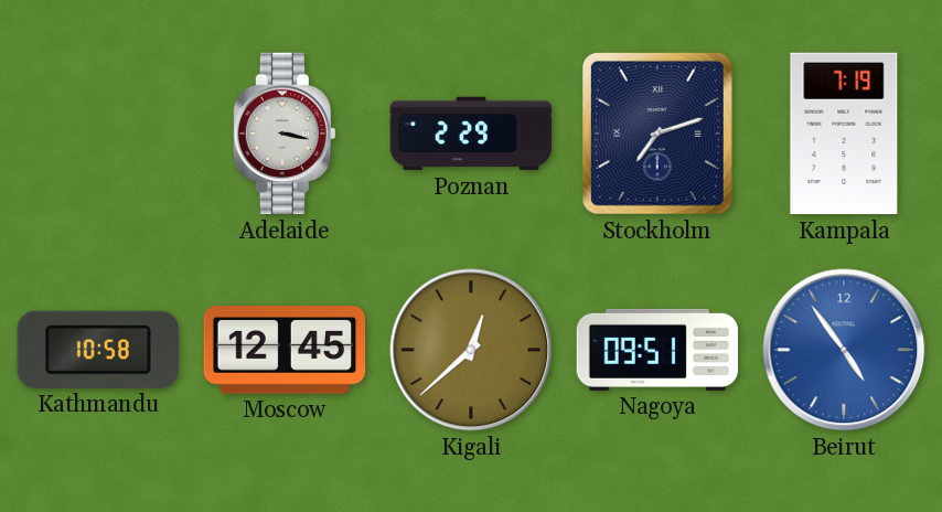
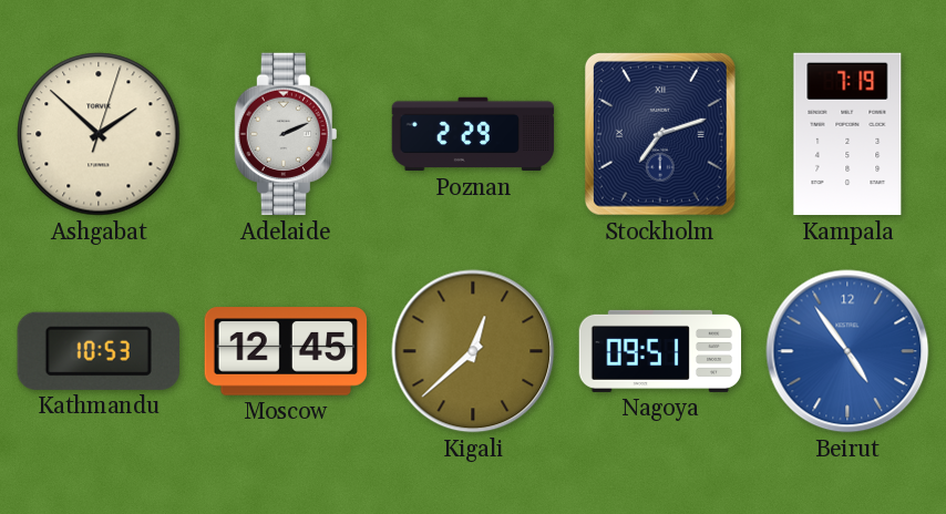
Ashgabat: none -> 1:52 (99, 134)
Adelaide: 3:17 -> 2:11 (286, 134)
Kathmandu: 10:58 -> 10:53 (99, 351)
